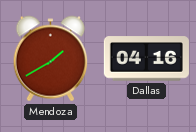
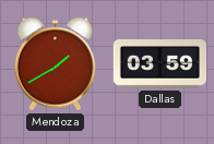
Dallas: 04:16 -> 03:59 (159, 64)
